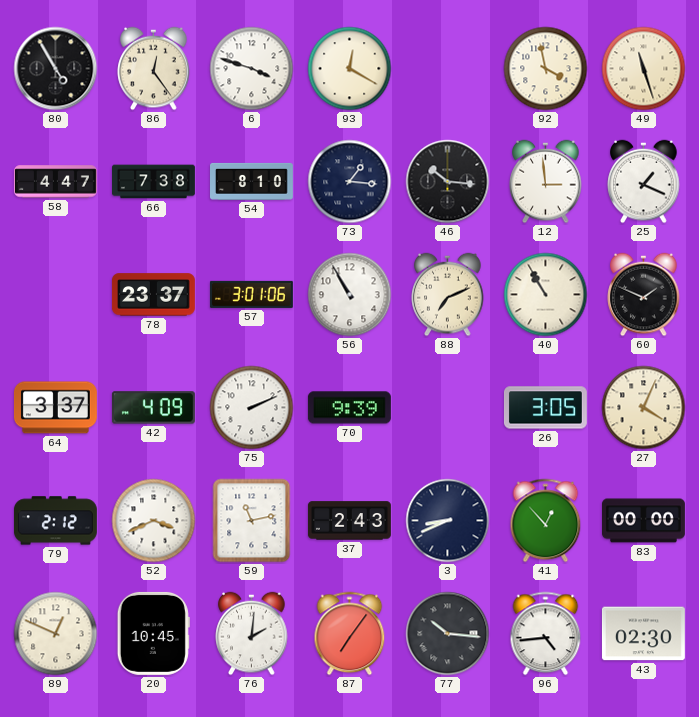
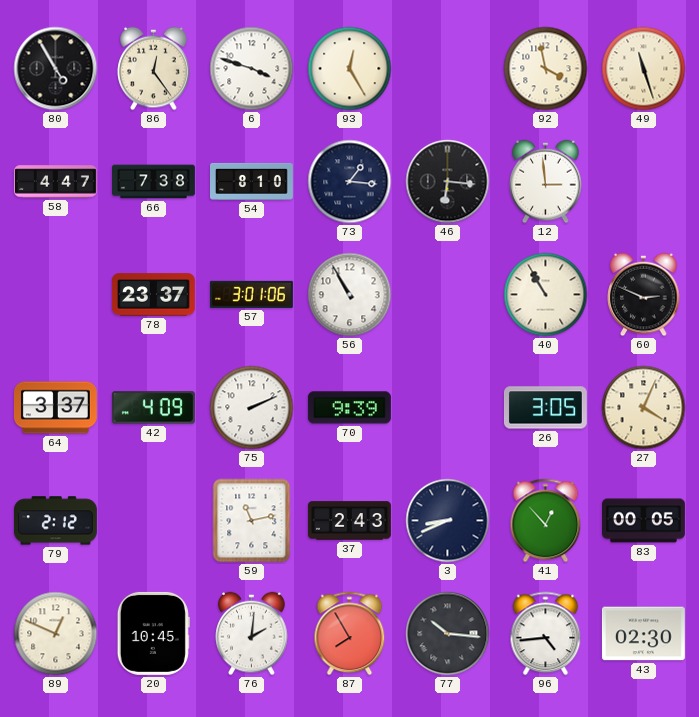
93: 12:20 -> 12:25 (350, 69)
46: 10:16 -> 6:16 (448, 182)
25: 1:19 -> none (644, 182)
88: 7:11 -> none (448, 295)
60: 1:49 -> 2:49 (644, 295)
52: 3:41 -> none (154, 521)
83: 00:00 -> 00:05 (644, 521)
87: 7:06 -> 7:55 (350, 634)
